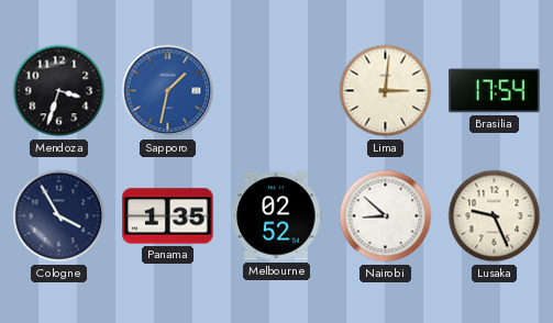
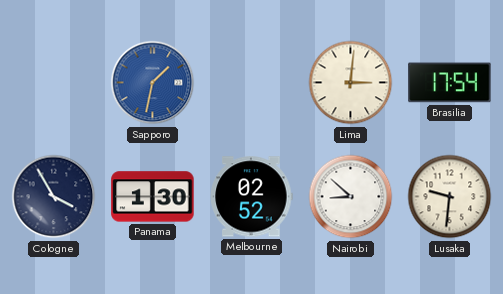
Mendoza: 3:33 -> none (59, 91)
Panama: 1:35 -> 1:30 (153, 197)
Lusaka: 9:26 -> 9:31 (450, 197)
